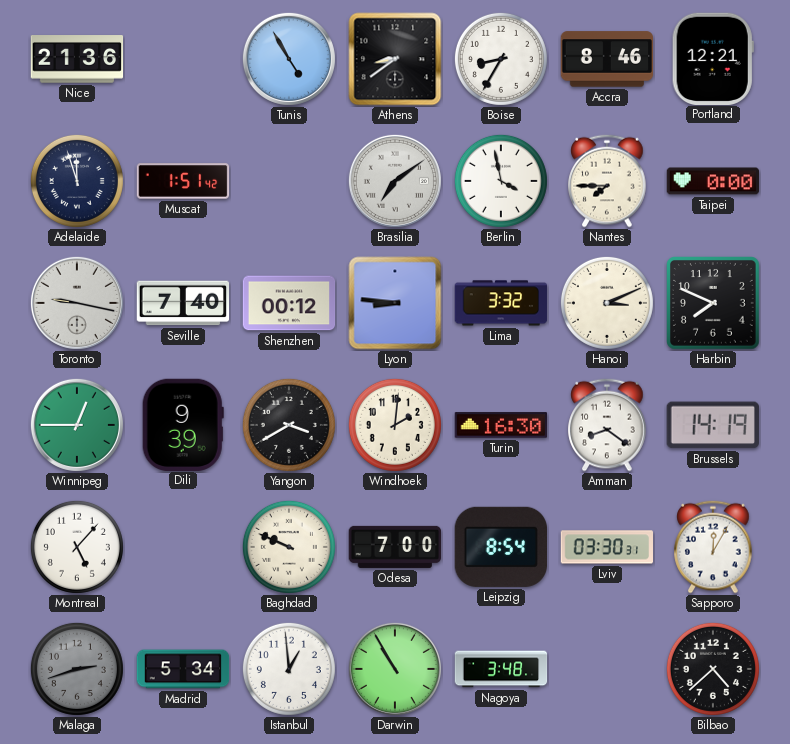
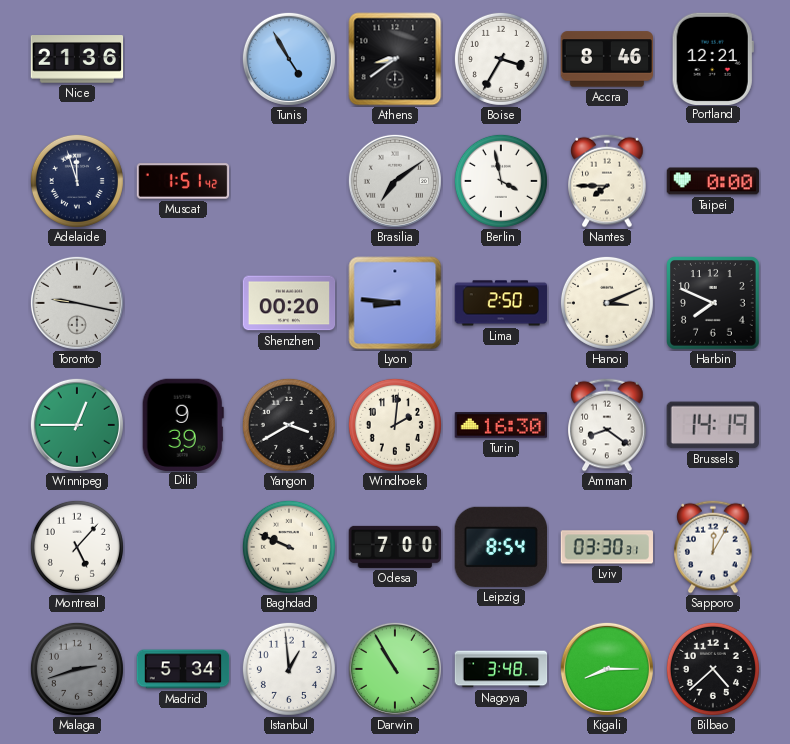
Boise: 8:35 -> 3:35 (501, 59)
Seville: 7:40 -> none (183, 303)
Shenzhen: 00:12 -> 00:20 (289, 303)
Lima: 3:32 -> 2:50 (501, 303)
Kigali: none -> 8:15 (607, 669)
